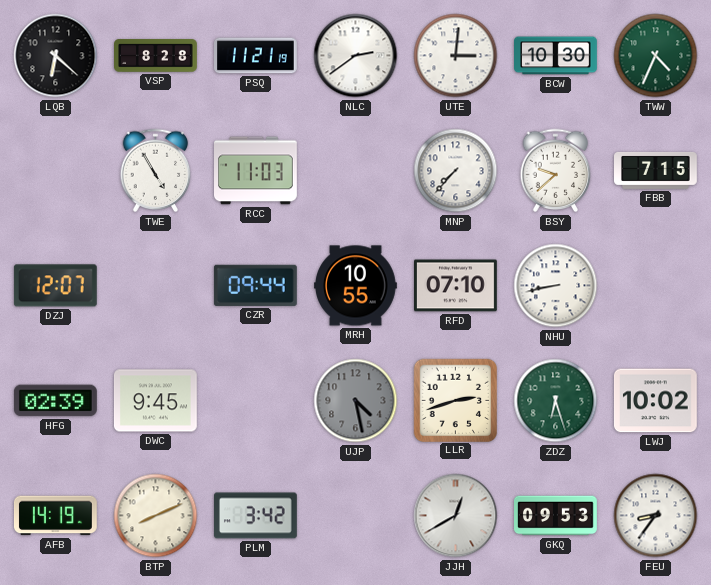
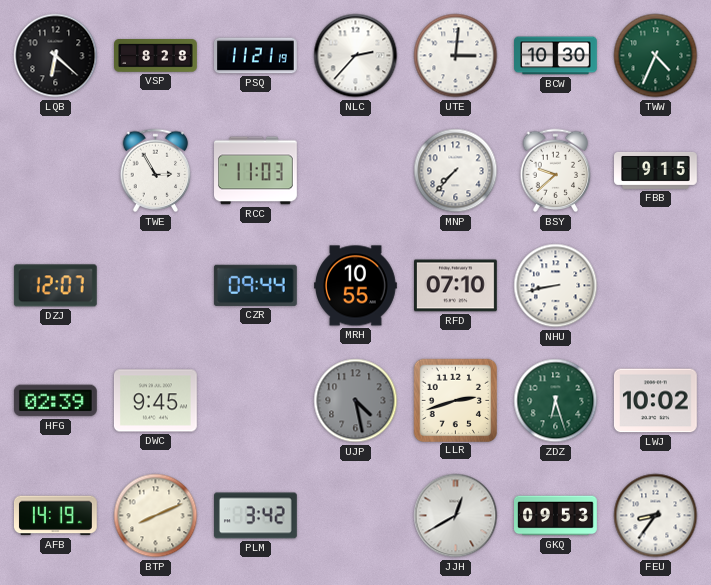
NLC: 2:39 -> 2:37 (356, 56)
TWE: 4:55 -> 2:55 (156, 171)
FBB: 7:15 -> 9:15 (656, 170)
